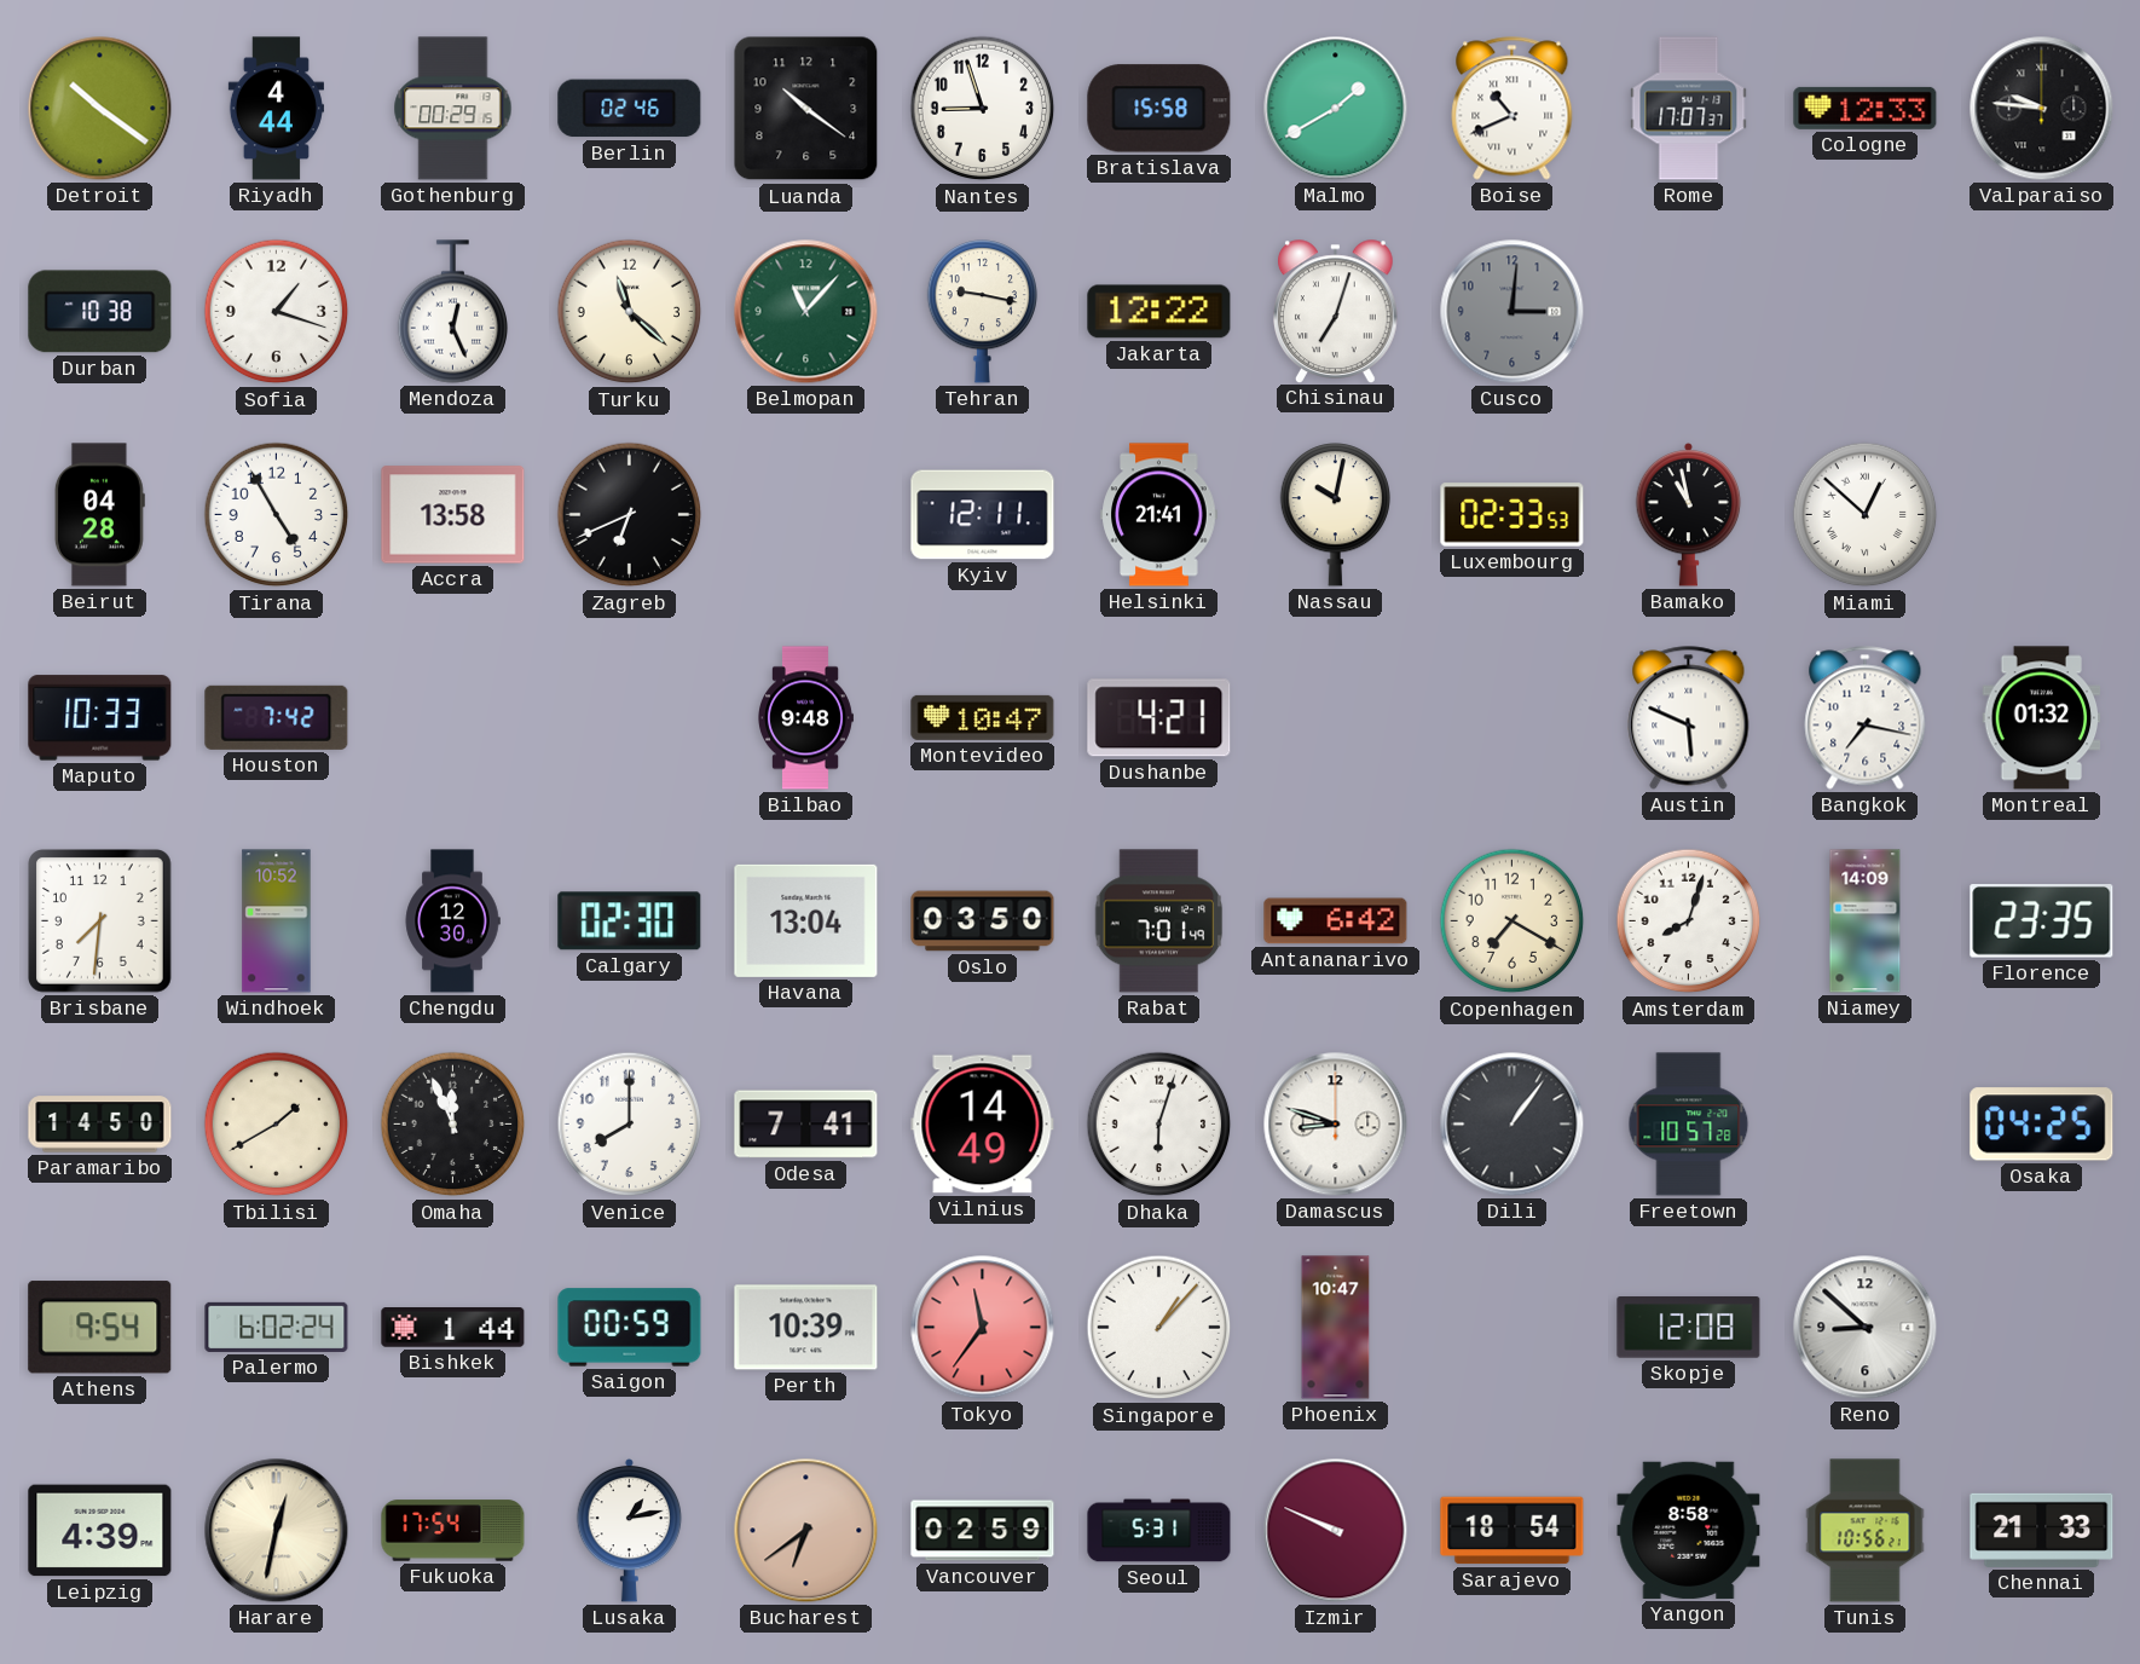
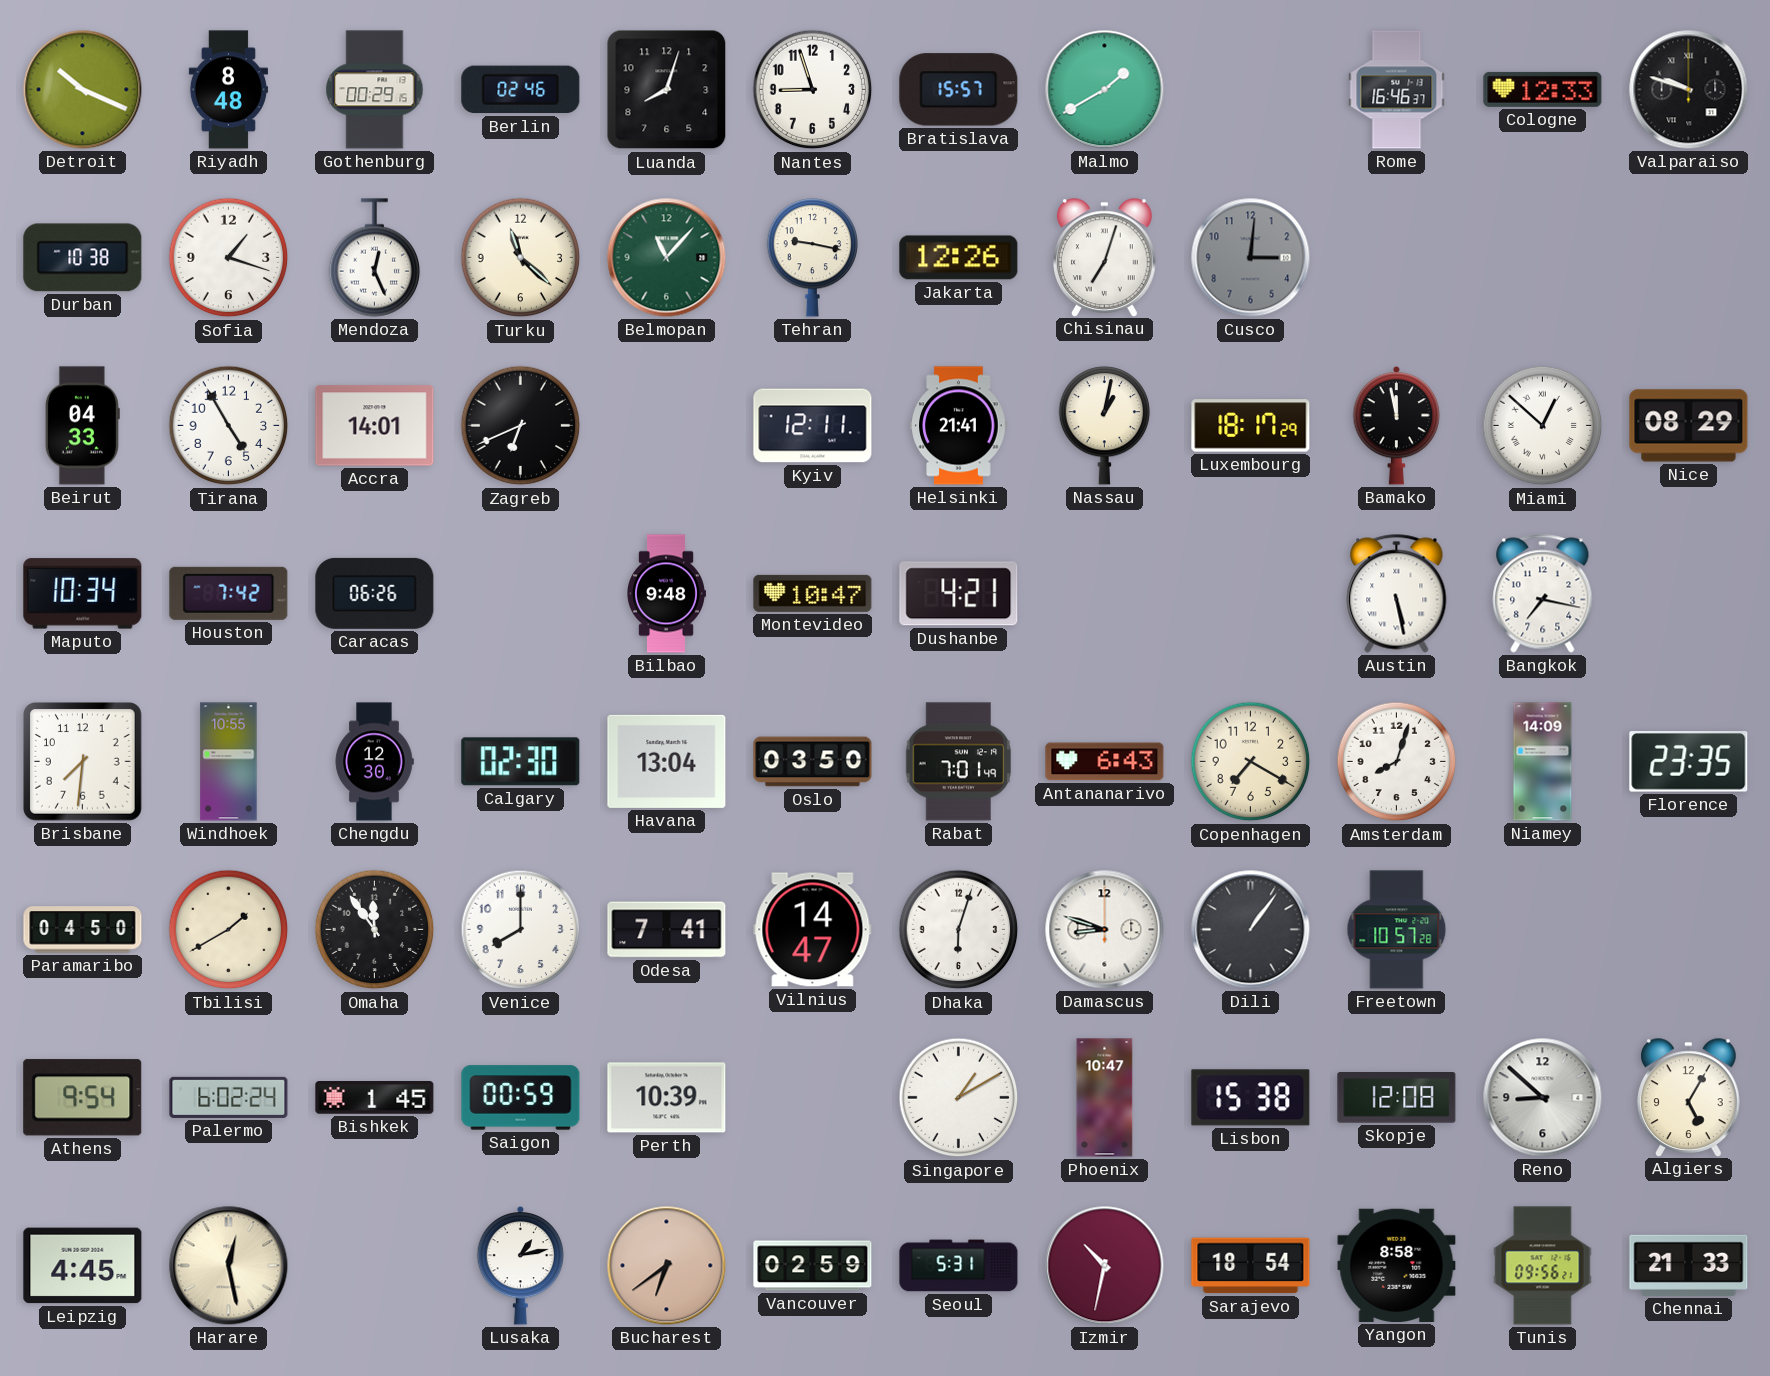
Detroit: 10:21 -> 10:19 (83, 90)
Riyadh: 4:44 -> 8:48 (228, 90)
Luanda: 10:21 -> 8:03 (667, 90)
Bratislava: 15:58 -> 15:57 (959, 90)
Boise: 10:41 -> none (1513, 109)
Rome: 17:07 -> 16:46 (1397, 90)
Valparaiso: 9:46 -> 9:48 (1689, 90)
Jakarta: 12:22 -> 12:26 (959, 258)
Beirut: 04:28 -> 04:33 (82, 426)
Accra: 13:58 -> 14:01 (375, 426)
Nassau: 10:02 -> 1:02 (1105, 426)
Luxembourg: 02:33 -> 18:17 (1251, 426)
Bamako: 10:58 -> 11:58 (1397, 425)
Nice: none -> 08:29 (1689, 426)
Maputo: 10:33 -> 10:34 (83, 594)
Caracas: none -> 06:26 (375, 593)
Austin: 5:49 -> 5:28 (1397, 594)
Montreal: 01:32 -> none (2042, 718)
Windhoek: 10:52 -> 10:55 (229, 762)
Antananarivo: 6:42 -> 6:43 (1105, 762)
Paramaribo: 14:50 -> 04:50 (83, 930)
Omaha: 11:56 -> 11:54 (375, 930)
Vilnius: 14:49 -> 14:47 (813, 930)
Osaka: 04:25 -> none (2042, 1125)
Bishkek: 1:44 -> 1:45 (375, 1098)
Tokyo: 11:36 -> none (983, 1328)
Singapore: 1:07 -> 1:10 (959, 1098)
Lisbon: none -> 15:38 (1251, 1098)
Algiers: none -> 5:05 (1689, 1097)
Leipzig: 4:39 -> 4:45 (83, 1266)
Harare: 12:32 -> 12:28 (229, 1266)
Fukuoka: 17:54 -> none (453, 1531)
Izmir: 9:49 -> 10:32 (1105, 1266)
Tunis: 10:56 -> 09:56 (1543, 1266)
